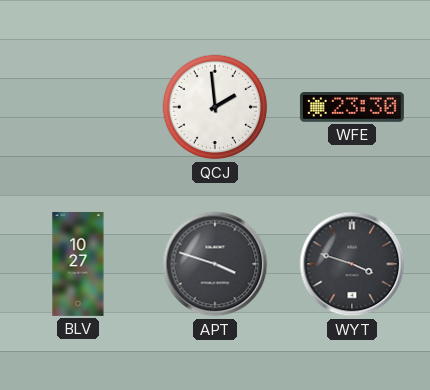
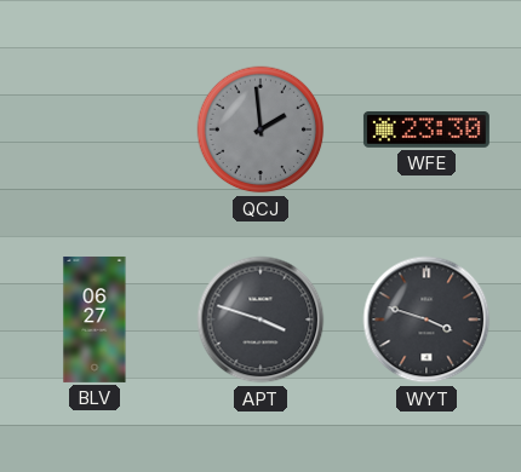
QCJ dial: white -> grey (260, 129)
BLV: 10:27 -> 06:27 (95, 320)
